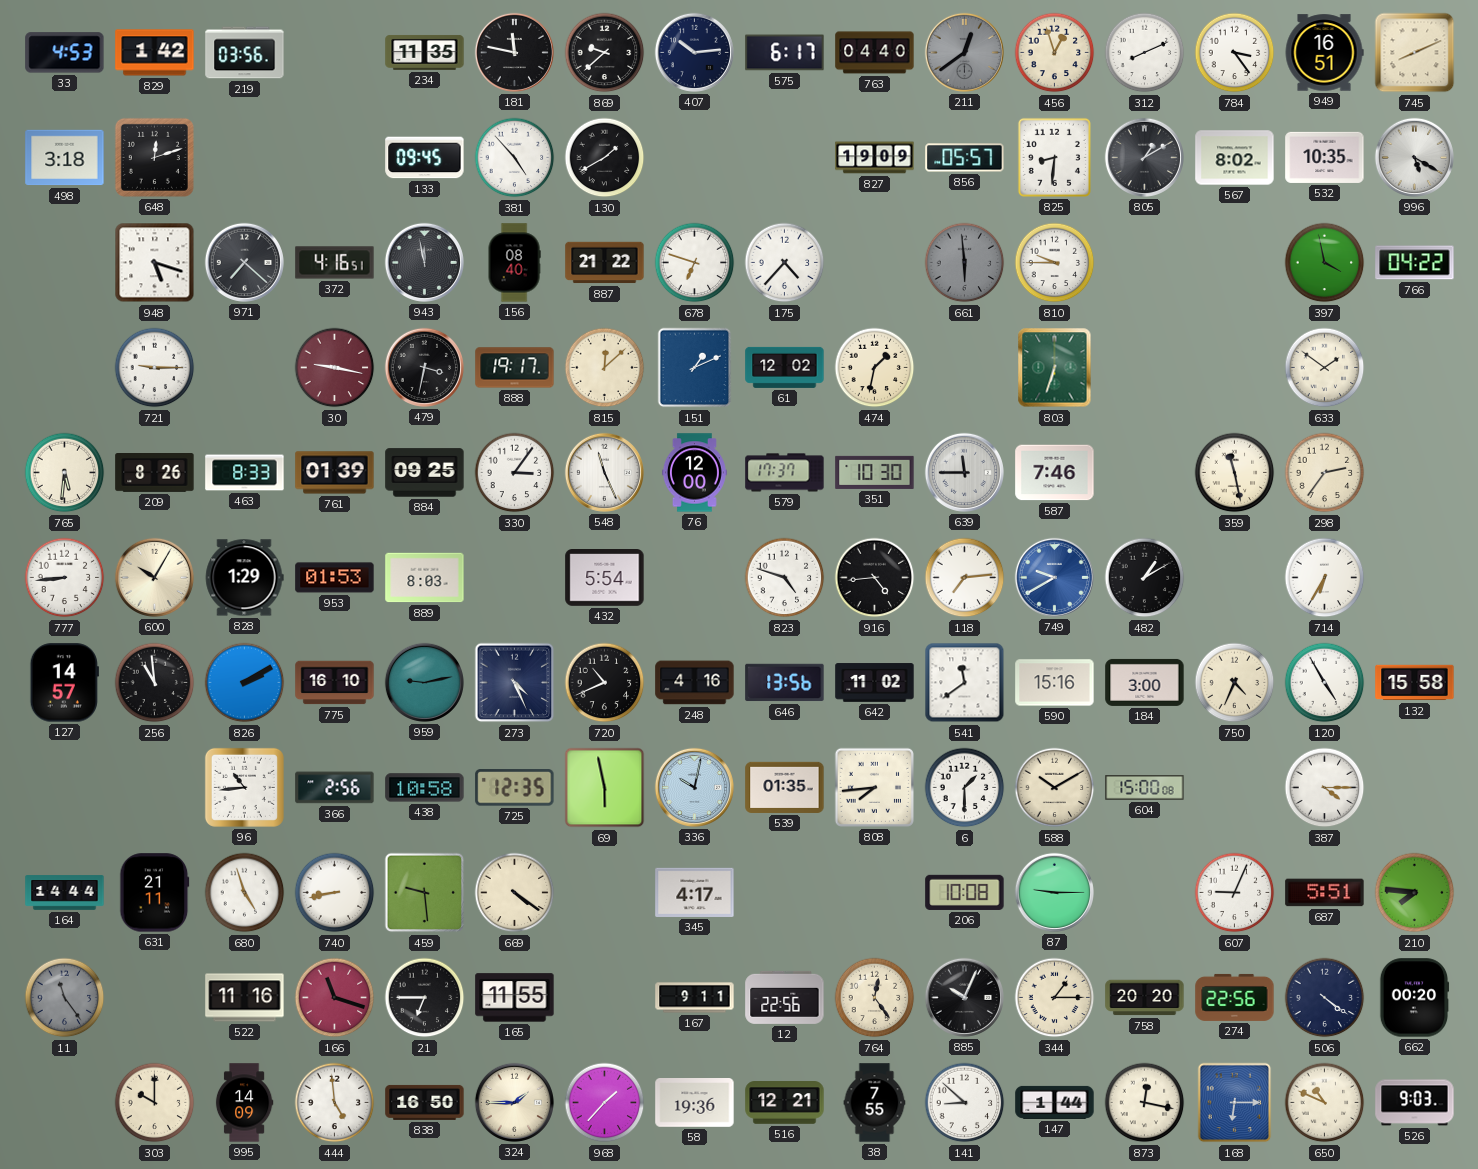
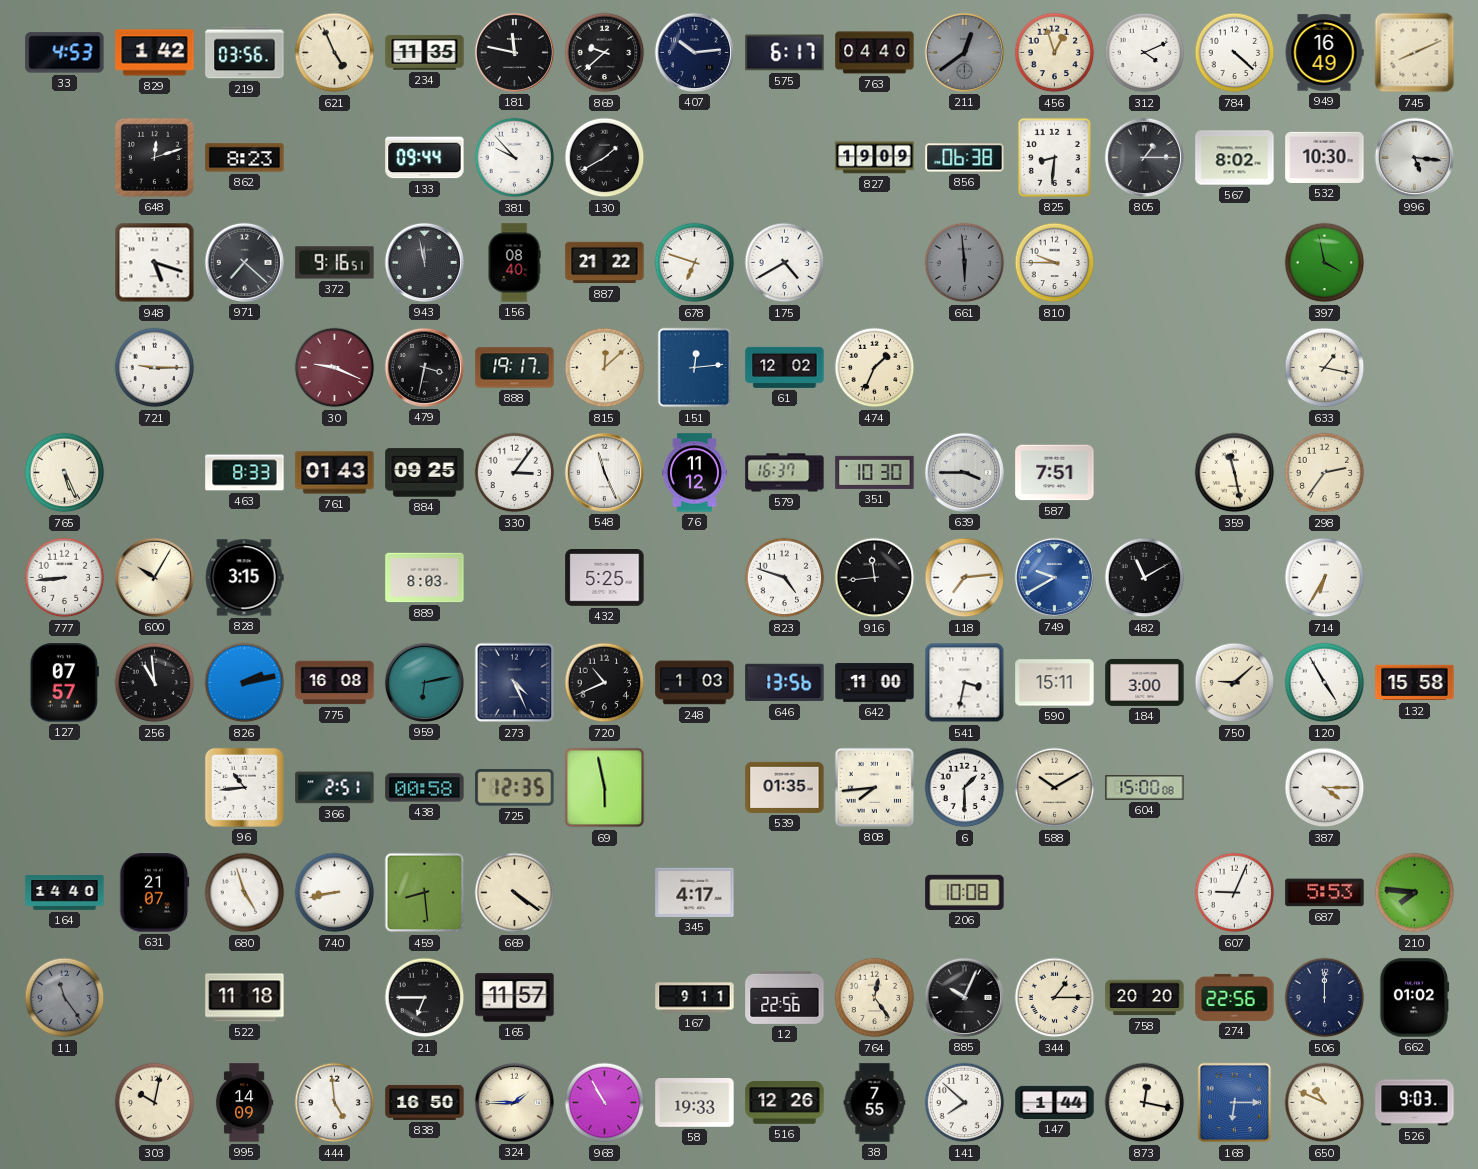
621: none -> 4:56 (335, 53)
312: 8:11 -> 4:11 (1145, 53)
784: 3:24 -> 4:22 (1235, 53)
949: 16:51 -> 16:49 (1324, 53)
498: 3:18 -> none (65, 158)
862: none -> 8:23 (245, 158)
133: 09:45 -> 09:44 (425, 158)
381: 4:53 -> 9:53 (515, 158)
856: 05:57 -> 06:38 (965, 158)
805: 1:10 -> 1:15 (1144, 157)
532: 10:35 -> 10:30 (1325, 157)
996: 5:20 -> 5:16 (1414, 157)
372: 4:16 -> 9:16 (335, 263)
175: 4:37 -> 4:40 (785, 263)
766: 04:22 -> none (1415, 263)
30: 9:17 -> 9:19 (335, 368)
151: 1:11 -> 12:14 (695, 368)
474: 1:32 -> 1:34 (875, 368)
803: 6:33 -> none (1055, 368)
633: 1:51 -> 1:17 (1325, 368)
765: 5:31 -> 5:26 (65, 473)
209: 8:26 -> none (155, 473)
761: 01:39 -> 01:43 (335, 473)
76: 12:00 -> 11:12 (694, 473)
579: 17:37 -> 16:37 (785, 473)
639: 11:45 -> 3:45 (964, 472)
587: 7:46 -> 7:51 (1055, 473)
828: 1:29 -> 3:15 (244, 578)
953: 01:53 -> none (335, 578)
432: 5:54 -> 5:25 (605, 578)
916: 4:44 -> 11:44 (875, 578)
482: 1:10 -> 11:10 (1145, 578)
127: 14:57 -> 07:57 (64, 683)
826: 2:10 -> 2:13 (245, 683)
775: 16:10 -> 16:08 (335, 683)
959: 9:13 -> 6:13 (424, 682)
248: 4:16 -> 1:03 (695, 683)
642: 11:02 -> 11:00 (875, 683)
541: 11:39 -> 3:32 (965, 683)
590: 15:16 -> 15:11 (1055, 683)
750: 4:34 -> 9:08 (1235, 683)
366: 2:56 -> 2:51 (335, 788)
438: 10:58 -> 00:58 (425, 788)
336: 10:02 -> none (694, 787)
164: 14:44 -> 14:40 (65, 893)
631: 21:11 -> 21:07 (155, 893)
459: 9:29 -> 8:29 (425, 893)
87: 9:15 -> none (1054, 892)
687: 5:51 -> 5:53 (1325, 893)
522: 11:16 -> 11:18 (245, 998)
166: 11:18 -> none (335, 998)
165: 11:55 -> 11:57 (515, 998)
506: 4:21 -> 12:00 (1325, 998)
662: 00:20 -> 01:02 (1414, 998)
303: 10:00 -> 10:02 (155, 1103)
968: 1:37 -> 10:55 (605, 1103)
58: 19:36 -> 19:33 (695, 1103)
516: 12:21 -> 12:26 (785, 1103)
141: 8:52 -> 7:52 (965, 1103)
